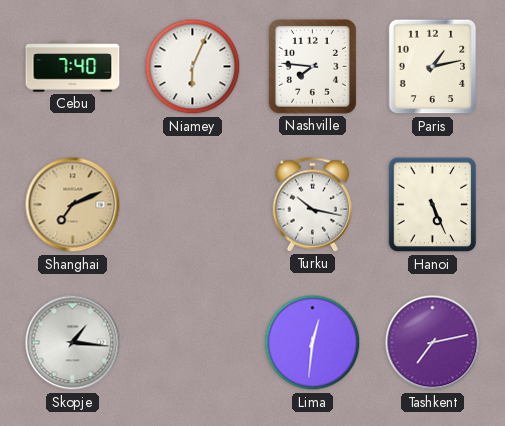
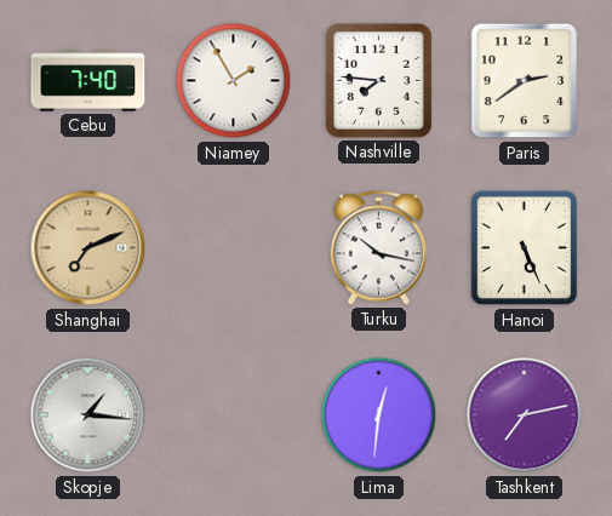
Niamey: 6:04 -> 1:55 (234, 81)
Paris: 1:13 -> 2:39 (525, 81)
